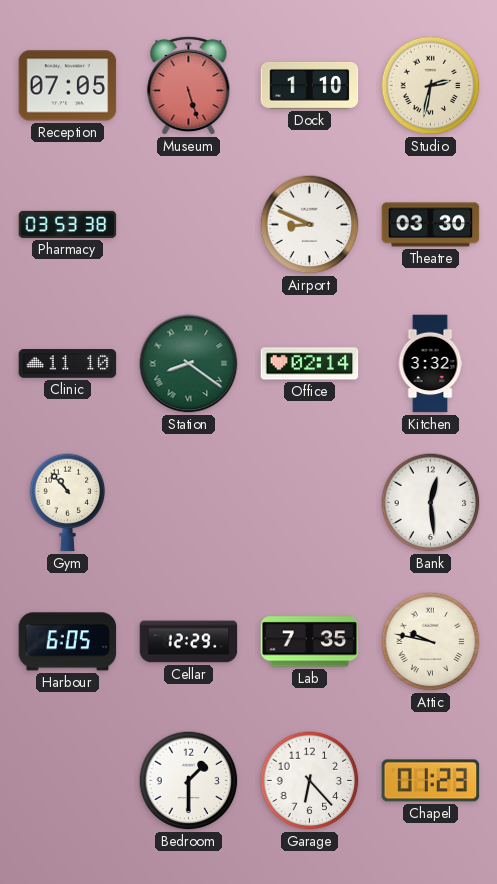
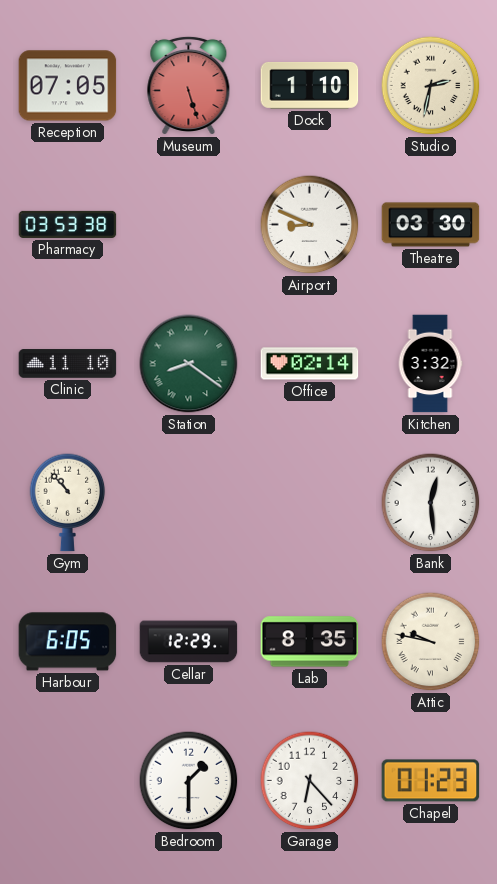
Lab: 7:35 -> 8:35 (310, 642)
